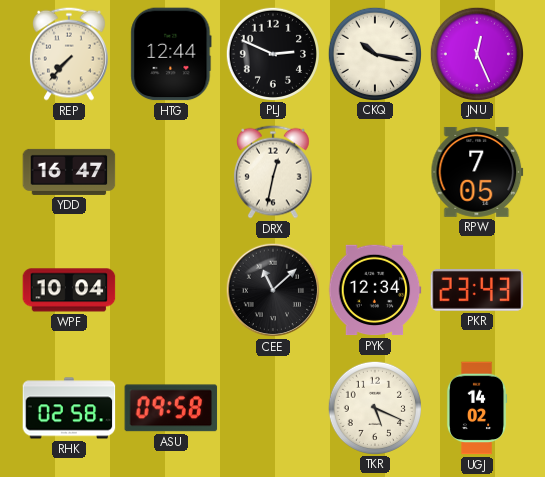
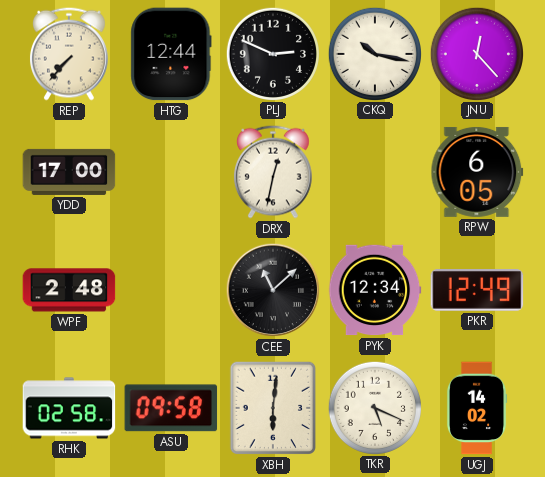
JNU: 12:26 -> 12:23 (476, 53)
YDD: 16:47 -> 17:00 (69, 172)
RPW: 7:05 -> 6:05 (477, 172)
WPF: 10:04 -> 2:48 (69, 290)
PKR: 23:43 -> 12:49 (477, 291)
XBH: none -> 6:01 (272, 408)
